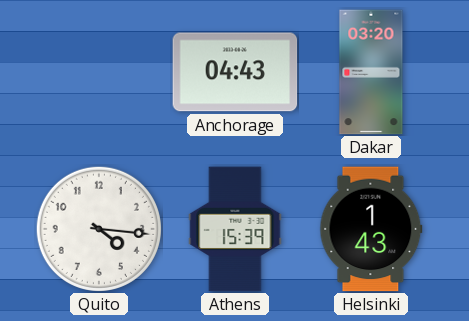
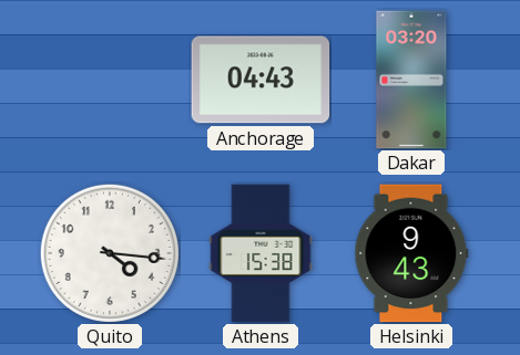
Athens: 15:39 -> 15:38 (261, 253)
Helsinki: 1:43 -> 9:43 (411, 253)
